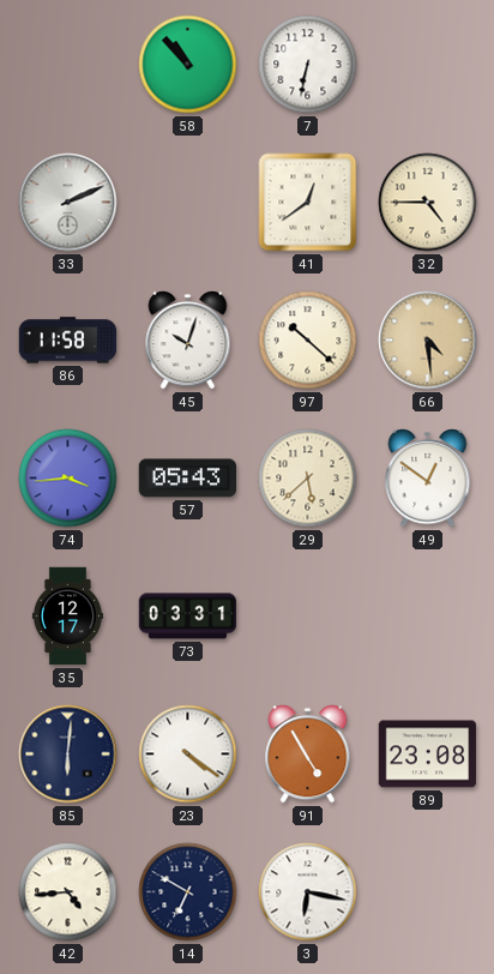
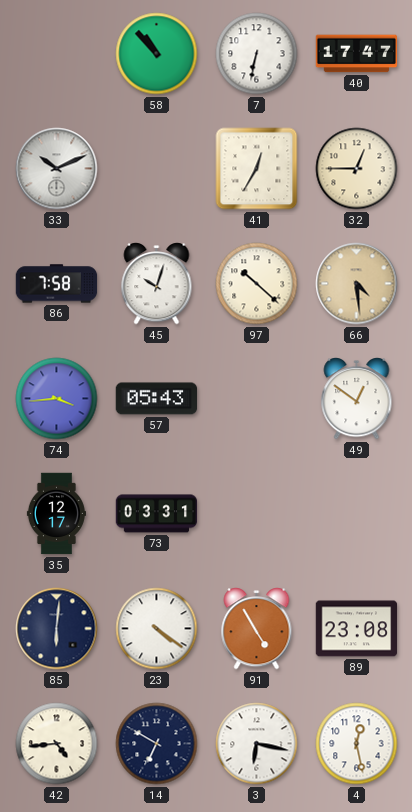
40: none -> 17:47 (357, 54)
33: 2:11 -> 10:11 (57, 169)
41: 12:39 -> 12:35 (257, 169)
32: 4:45 -> 12:45 (357, 169)
86: 11:58 -> 7:58 (57, 284)
29: 5:38 -> none (308, 479)
4: none -> 12:28 (357, 744)
